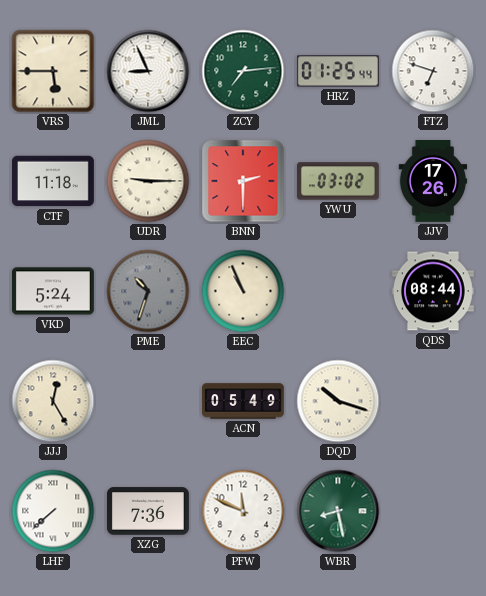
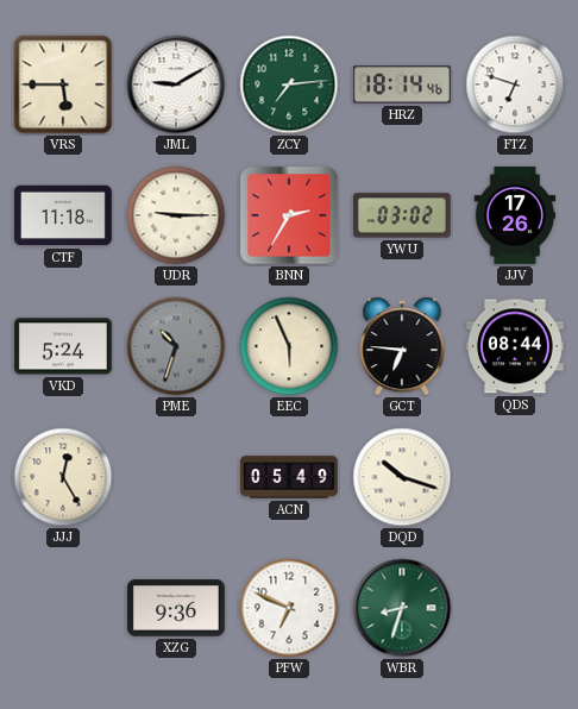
JML: 8:56 -> 9:10 (176, 84)
HRZ: 01:25 -> 18:14 (402, 84)
BNN: 2:30 -> 2:35 (289, 215)
EEC: 10:56 -> 5:56 (289, 346)
GCT: none -> 6:46 (402, 346)
LHF: 7:38 -> none (53, 511)
XZG: 7:36 -> 9:36 (176, 608)
PFW: 11:49 -> 6:49 (289, 608)
WBR: 8:28 -> 8:33 (402, 608)
